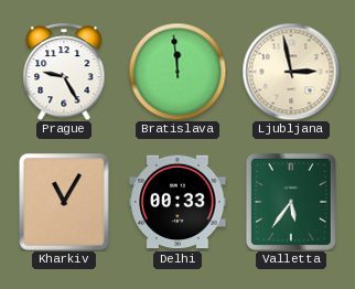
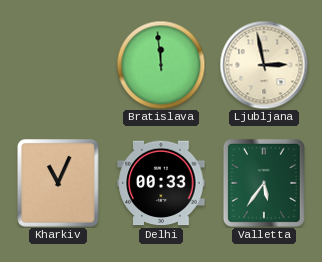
Prague: 9:25 -> none (64, 72)
Kharkiv: 11:05 -> 11:04 (59, 184)
